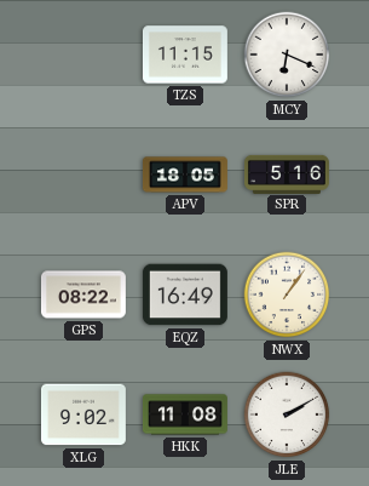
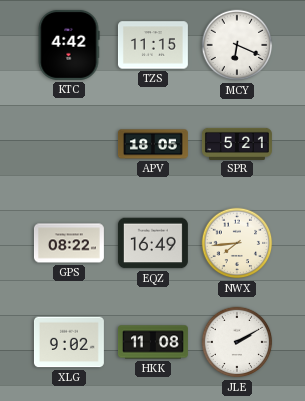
KTC: none -> 4:42 (69, 45)
SPR: 5:16 -> 5:21 (237, 143)
NWX: 1:06 -> 7:44 (237, 243)
